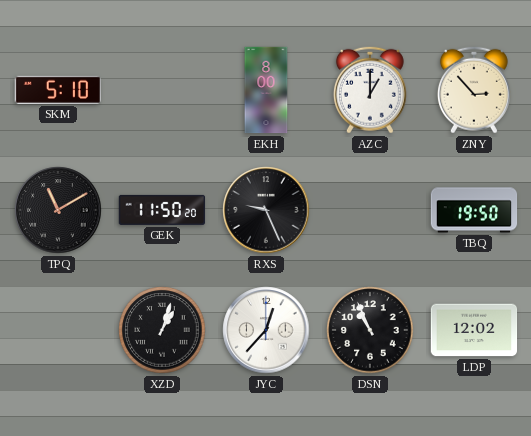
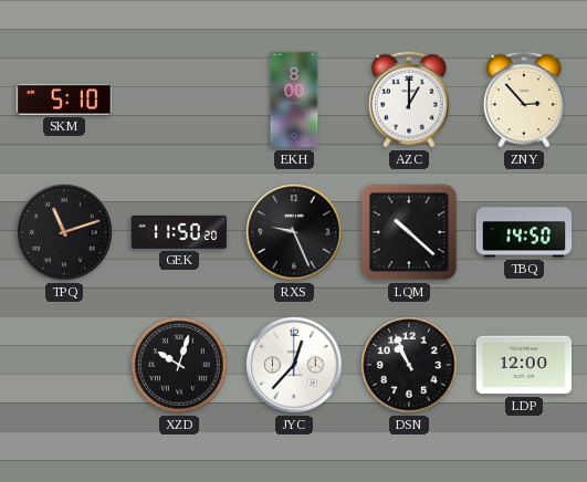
TPQ: 11:10 -> 11:12 (64, 232)
LQM: none -> 10:22 (409, 232)
TBQ: 19:50 -> 14:50 (524, 232)
XZD: 1:03 -> 10:03 (179, 365)
LDP: 12:02 -> 12:00 (524, 365)
